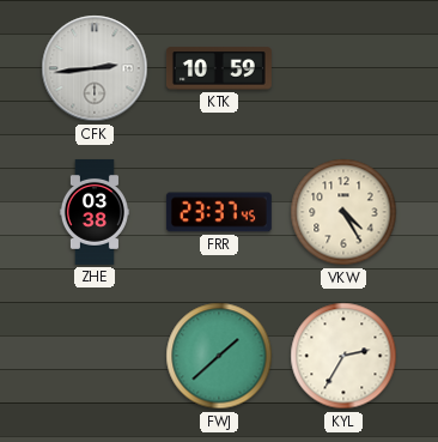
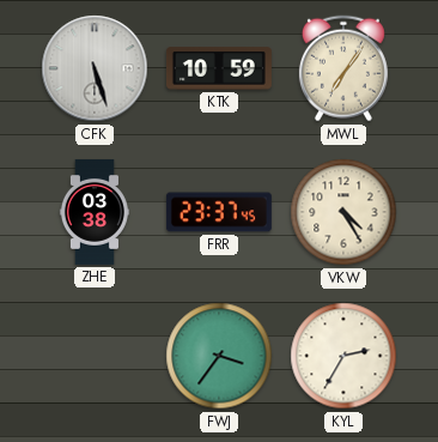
CFK: 2:44 -> 5:27 (95, 68)
MWL: none -> 7:06 (343, 68)
FWJ: 1:38 -> 3:36 (219, 356)
